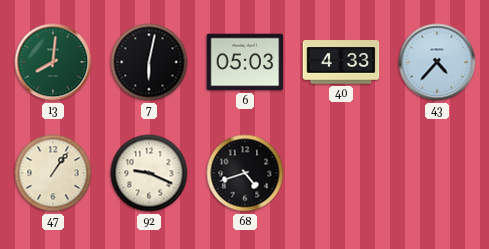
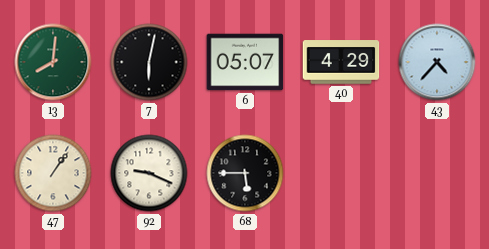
6: 05:03 -> 05:07 (245, 62)
40: 4:33 -> 4:29 (341, 62)
68: 4:42 -> 5:45 (245, 173)
